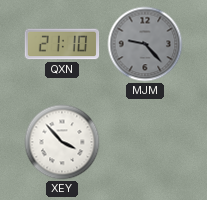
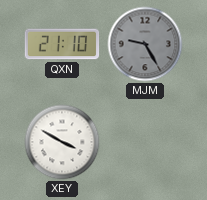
MJM: 9:23 -> 9:25 (145, 44)
XEY: 3:53 -> 3:50 (62, 142)
